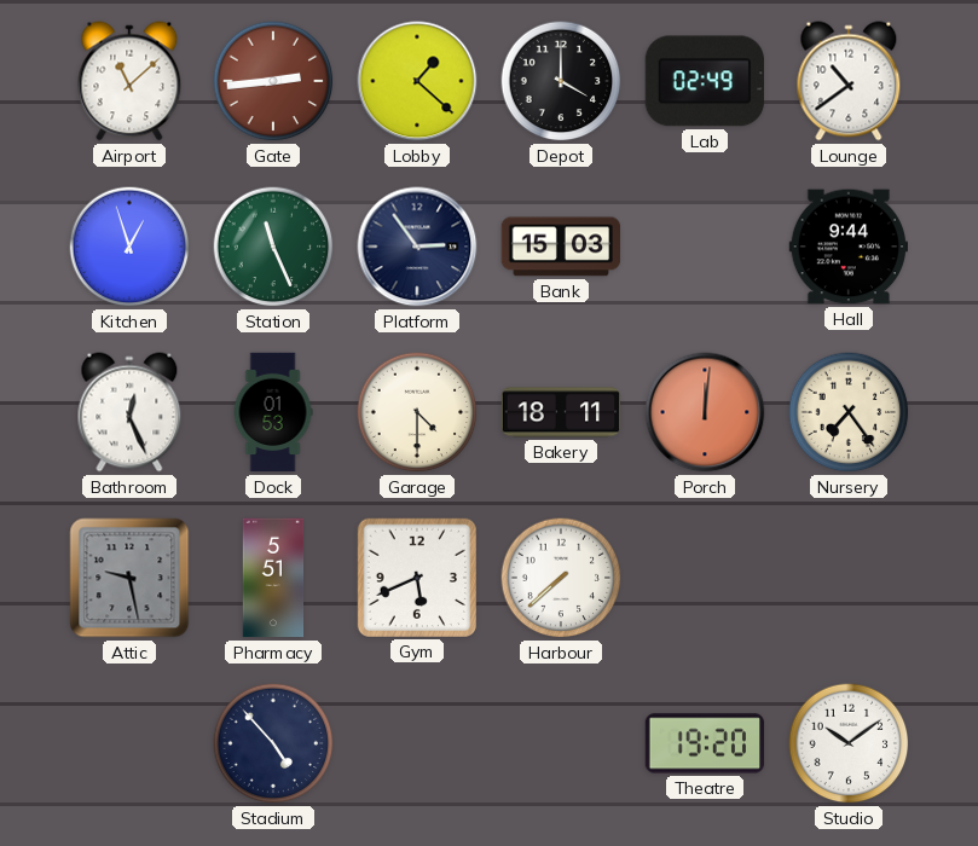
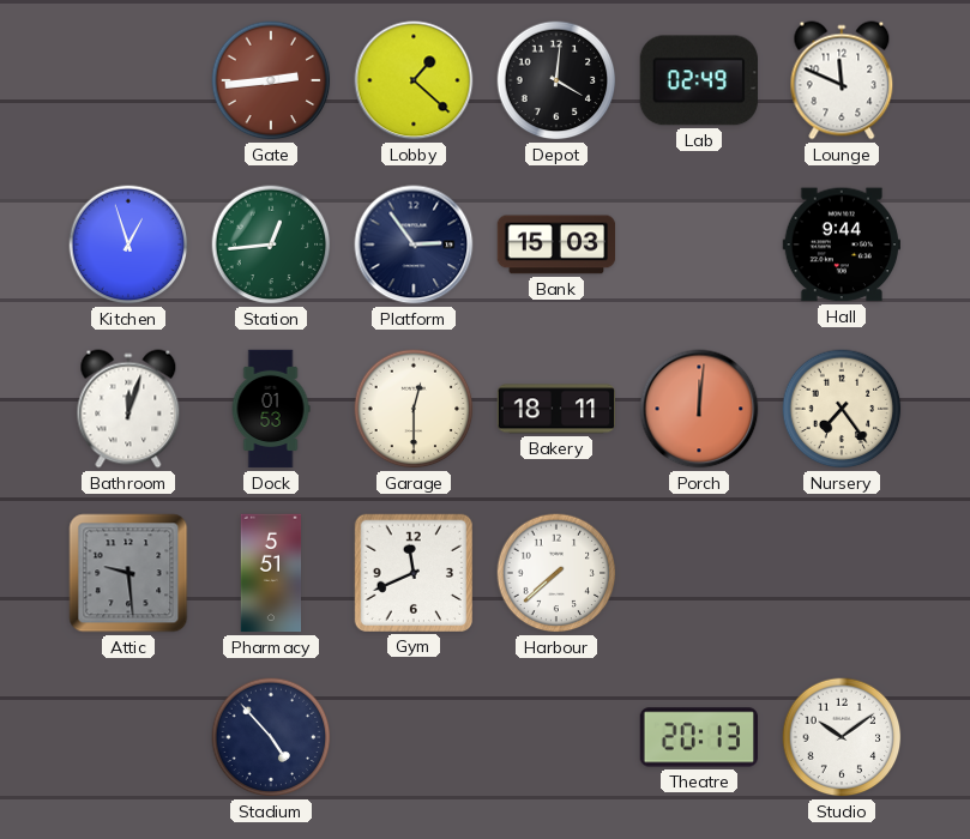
Airport: 11:08 -> none (129, 81)
Depot: 4:00 -> 4:01 (556, 80)
Lounge: 10:39 -> 11:49 (842, 80)
Station: 11:26 -> 12:44 (271, 245)
Bathroom: 12:26 -> 12:03 (128, 409)
Garage: 4:30 -> 12:30 (414, 409)
Attic: 9:28 -> 9:29 (128, 573)
Gym: 5:41 -> 11:41 (412, 572)
Theatre: 19:20 -> 20:13 (699, 737)
